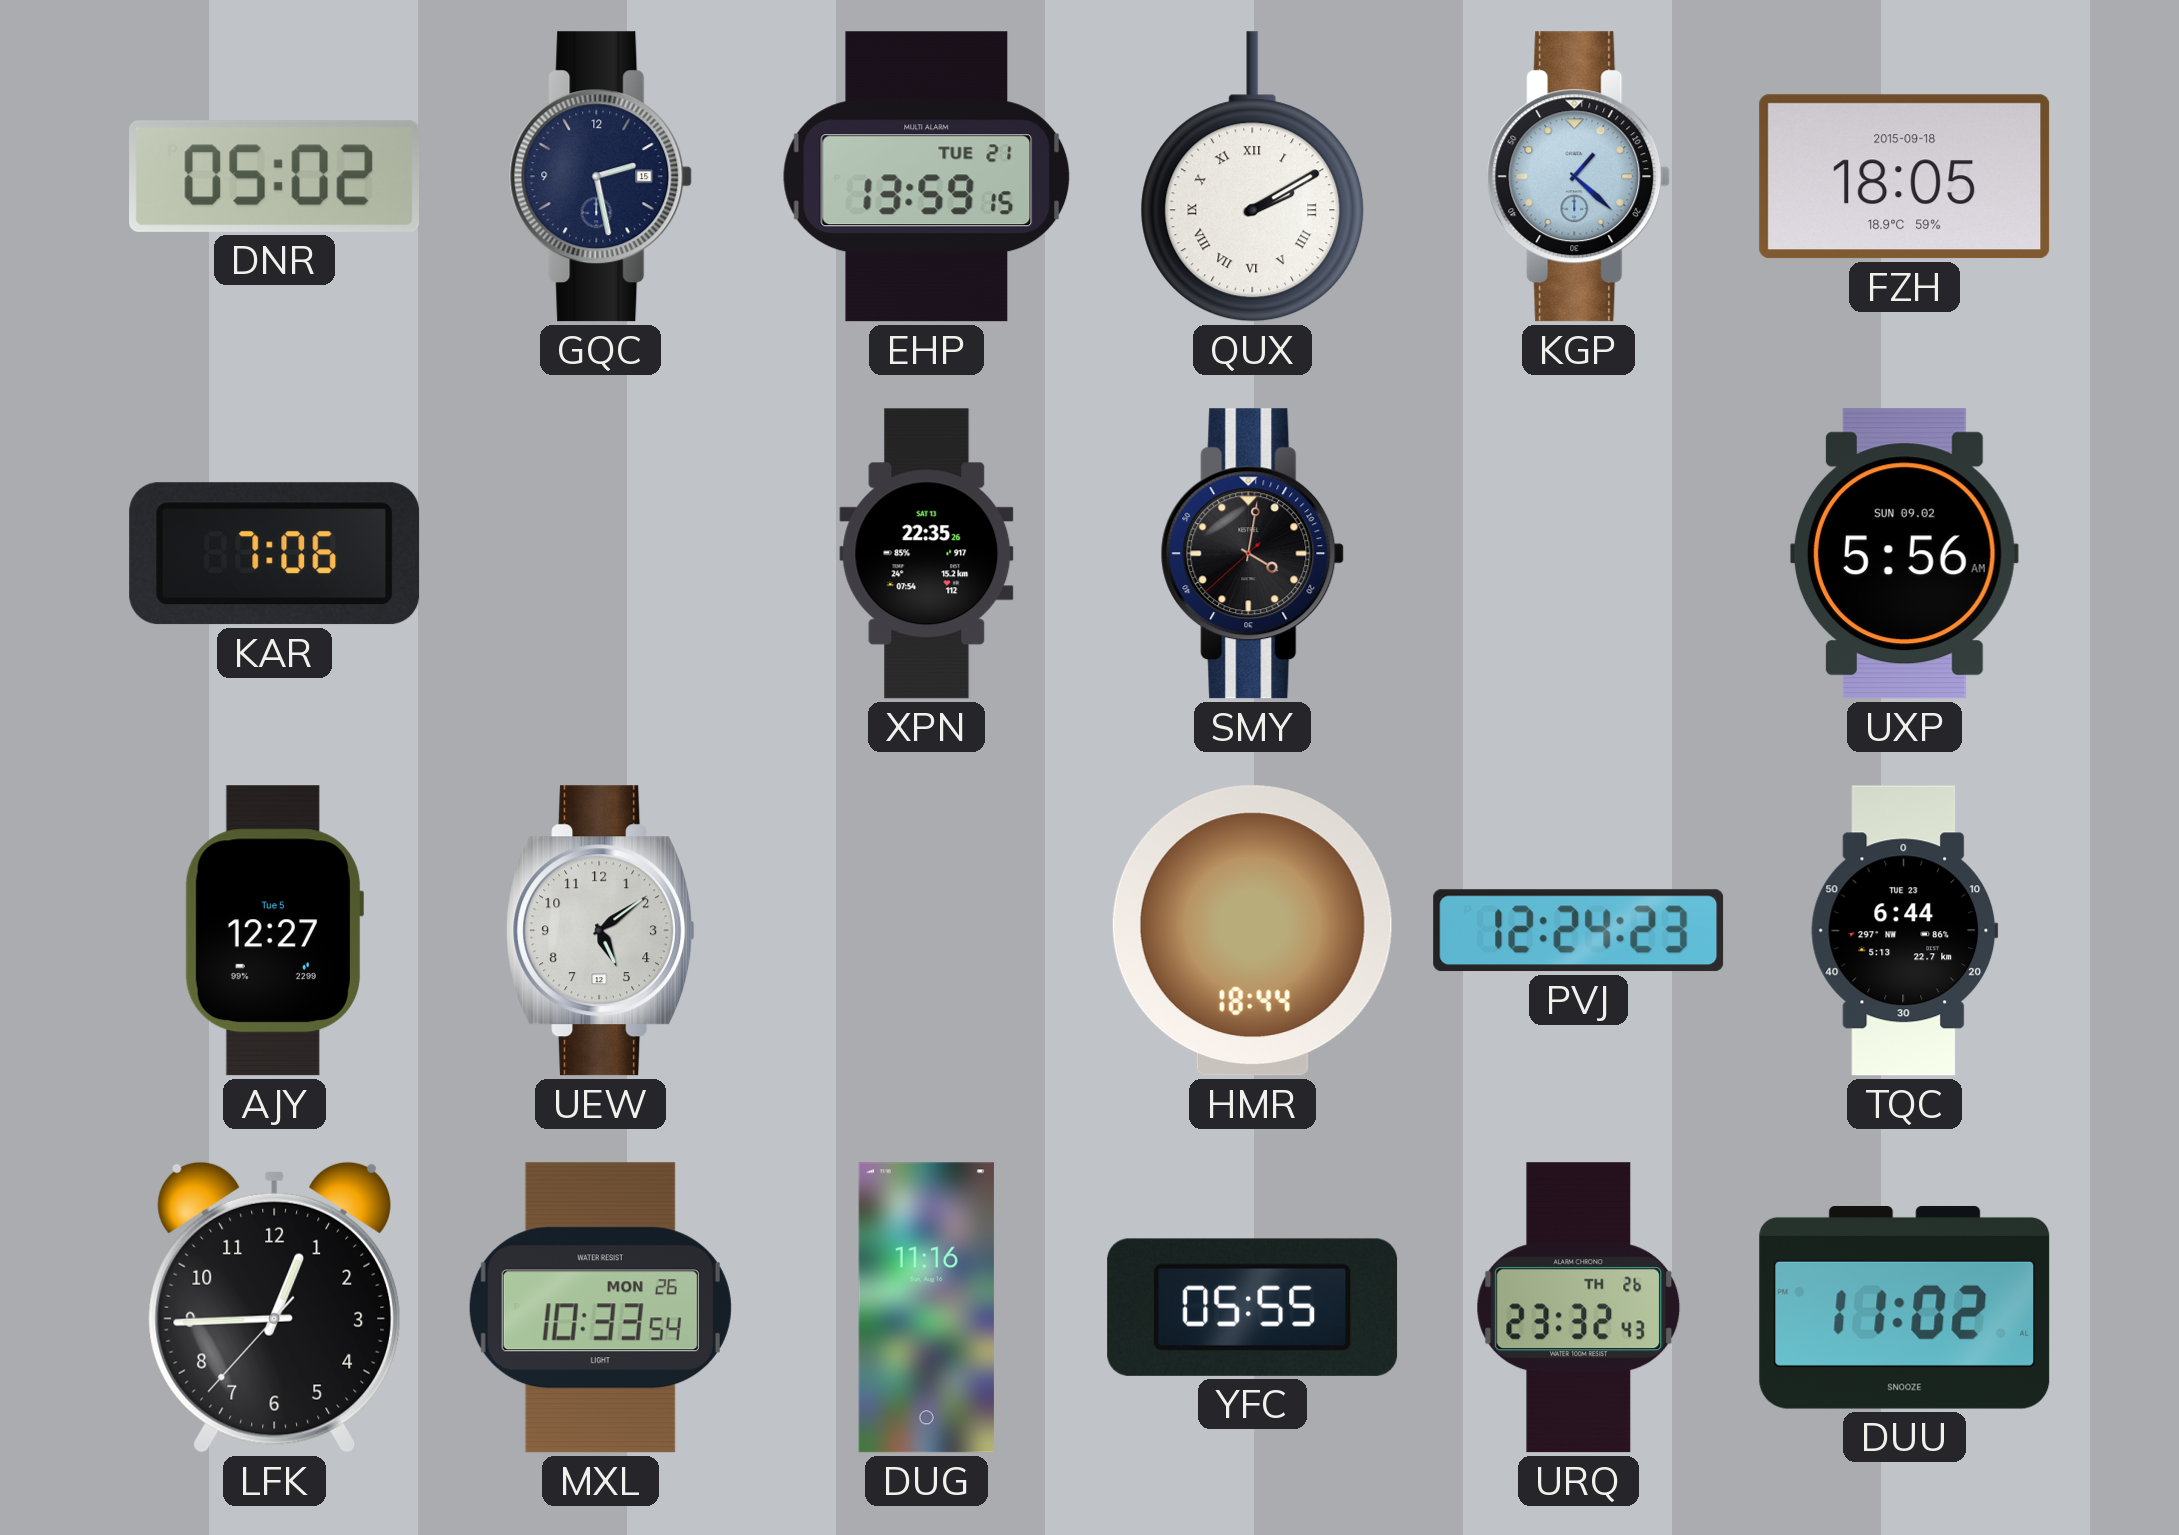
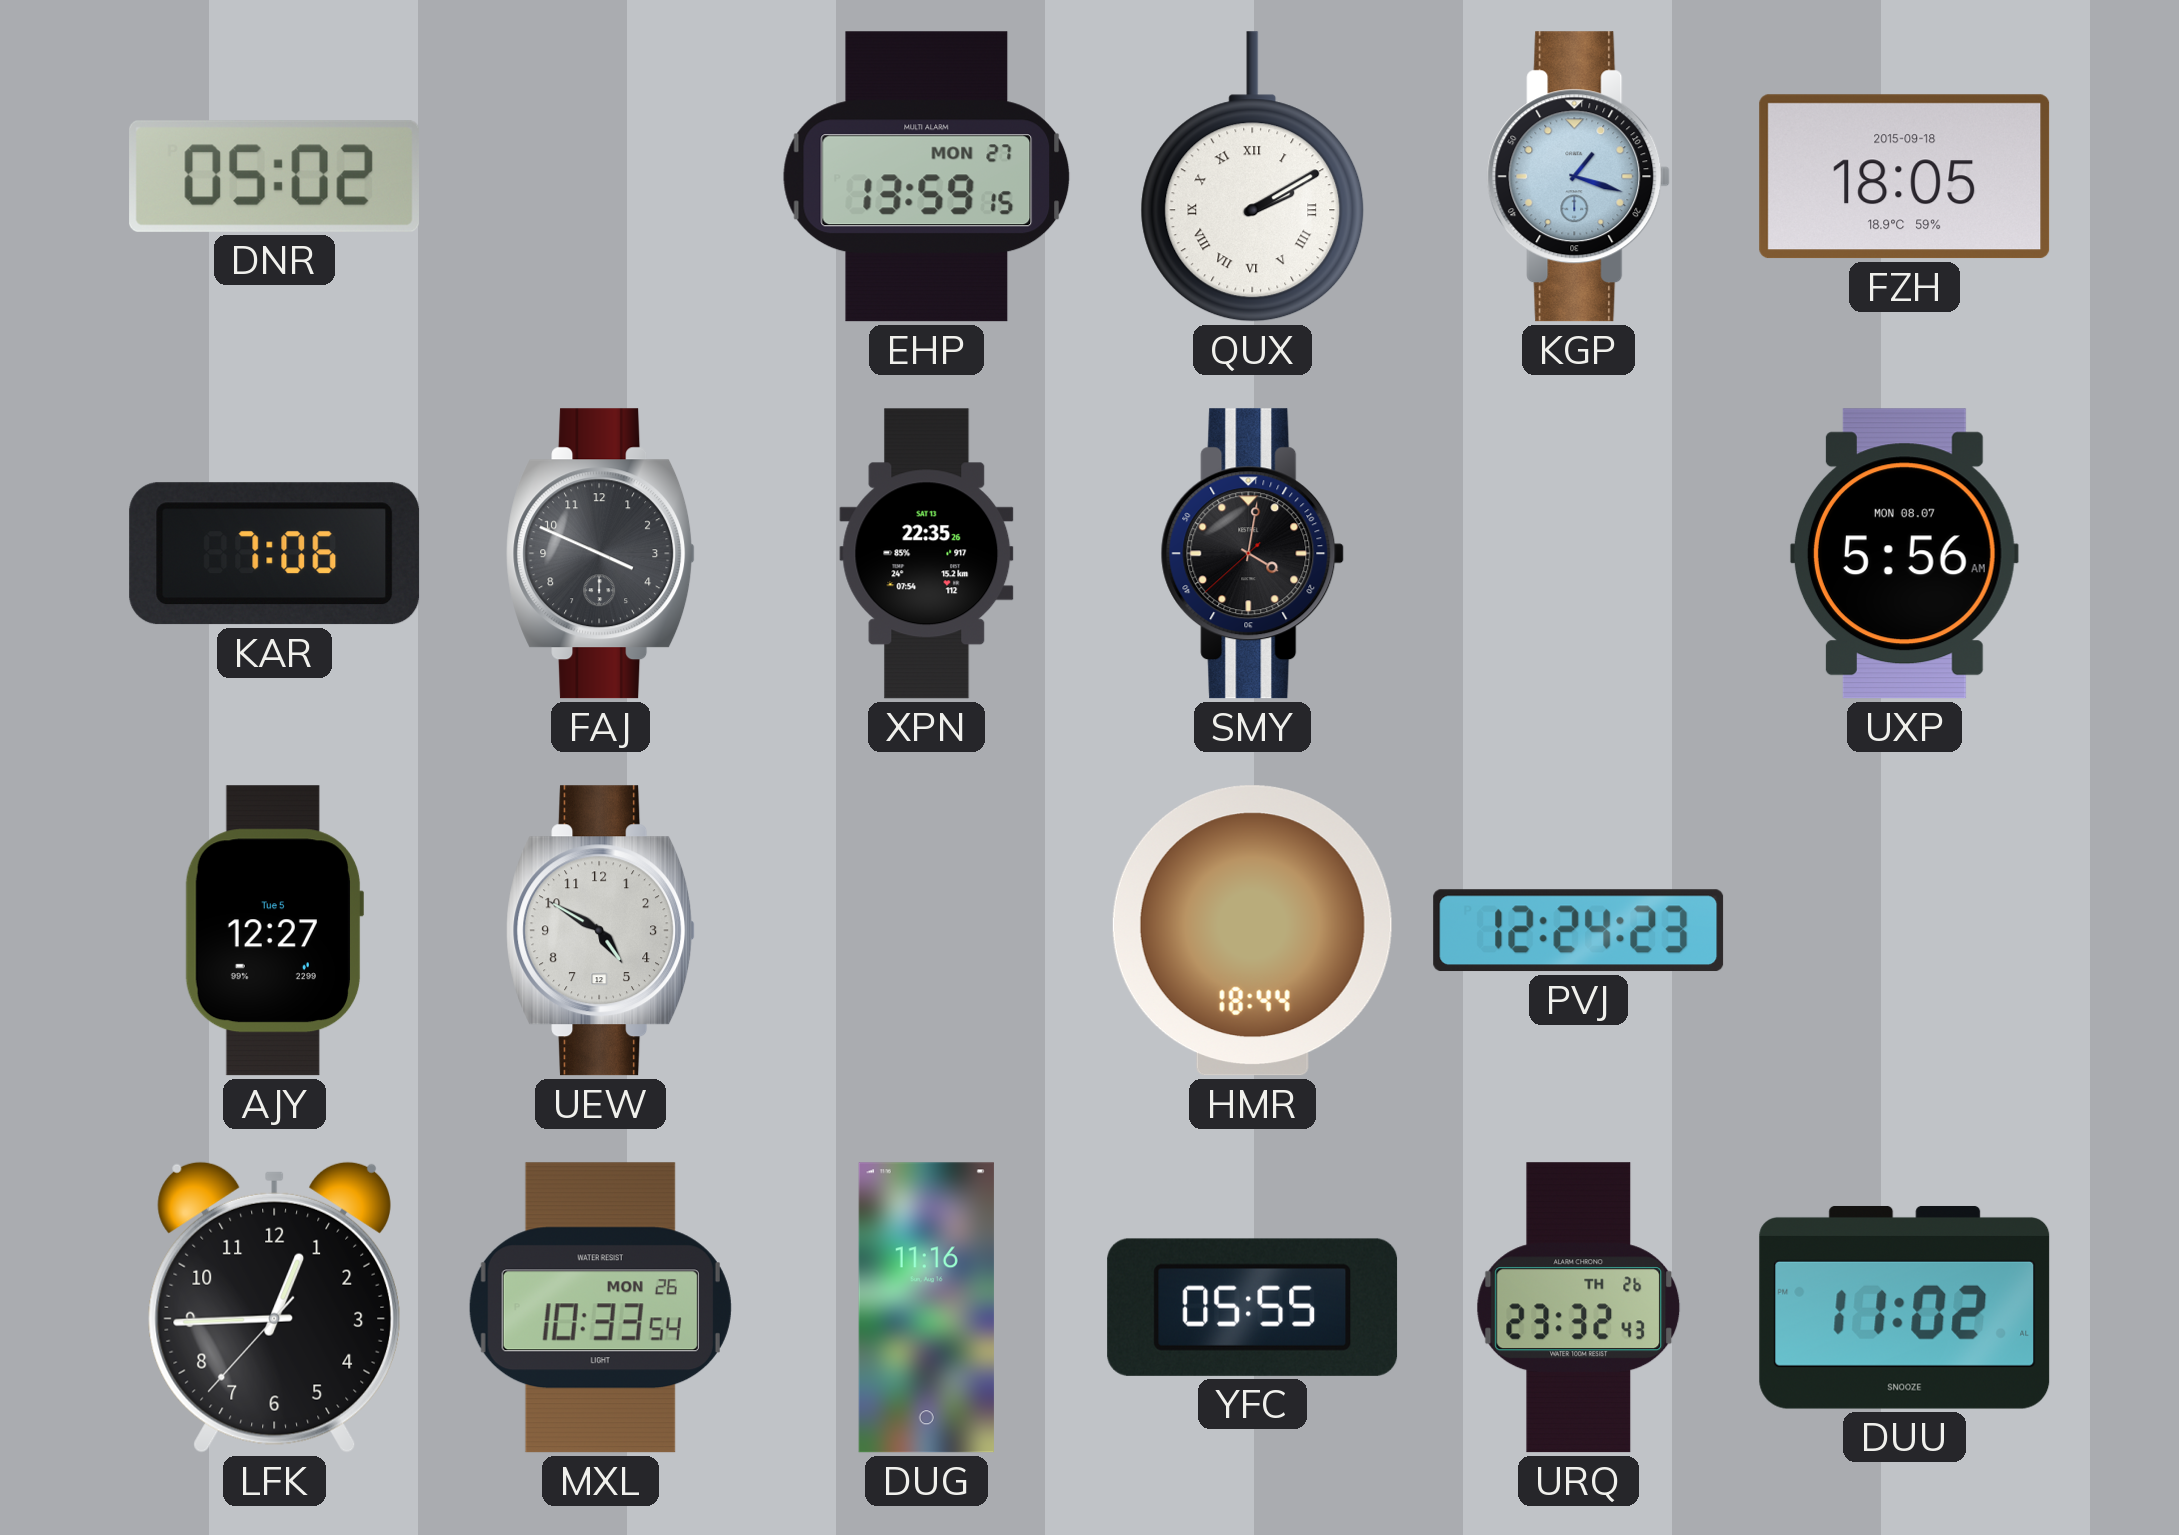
GQC: 2:28 -> none (601, 177)
EHP date: TUE 21 -> MON 27 (927, 177)
KGP: 1:22 -> 1:18 (1579, 177)
FAJ: none -> 3:49 (601, 554)
UXP date: SUN 09.02 -> MON 08.07 (1904, 554)
UEW: 5:09 -> 4:50 (601, 931)
TQC: 6:44 -> none (1905, 931)
